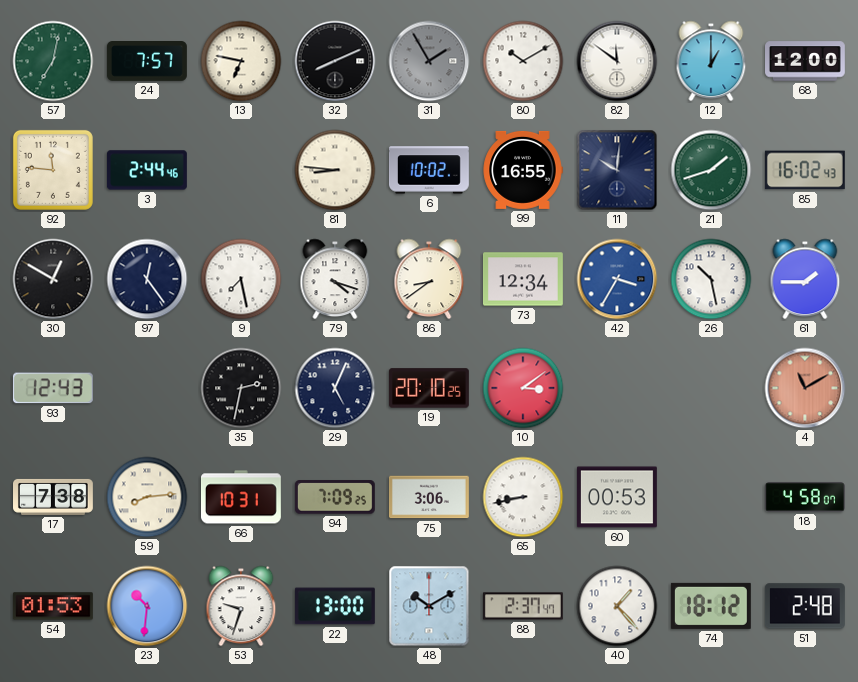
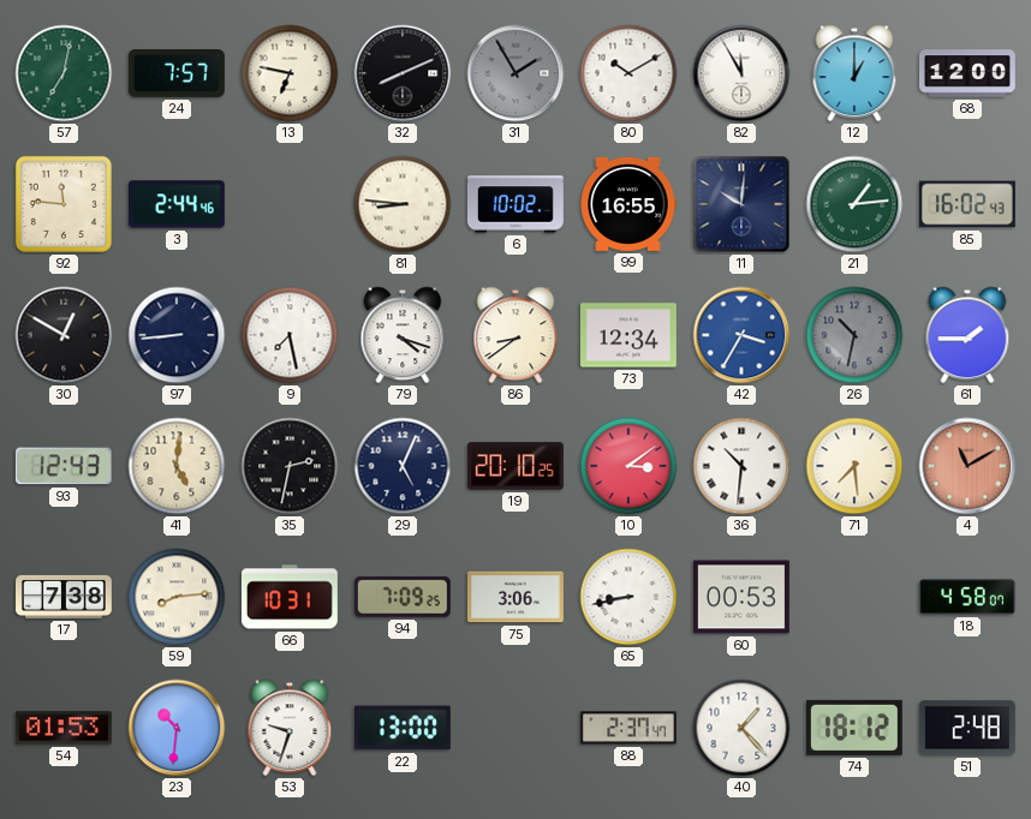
82: 11:51 -> 11:55 (741, 73)
21: 1:42 -> 1:14 (854, 204)
97: 12:24 -> 8:44 (177, 335)
26: 10:28 -> 10:32 (854, 335)
26 dial: white -> grey (854, 335)
41: none -> 5:01 (177, 466)
36: none -> 10:31 (741, 466)
71: none -> 7:29 (854, 466)
48: 10:10 -> none (429, 606)
